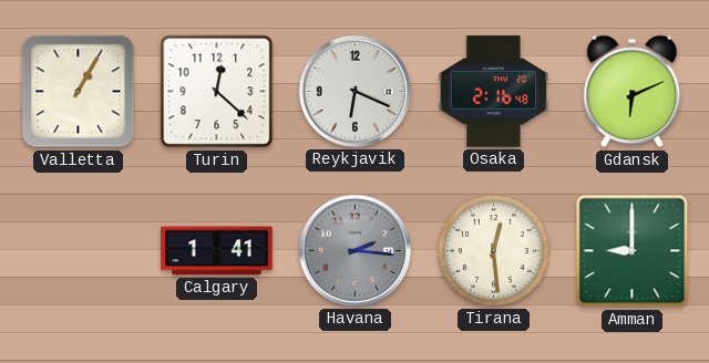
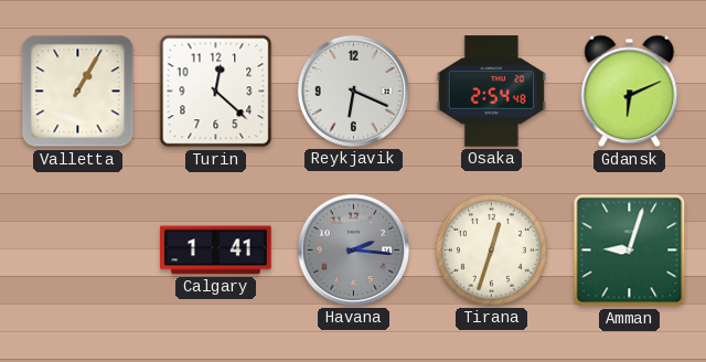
Osaka: 2:16 -> 2:54 (491, 92)
Tirana: 12:29 -> 12:33 (491, 249)
Amman: 9:00 -> 9:03 (630, 251)
